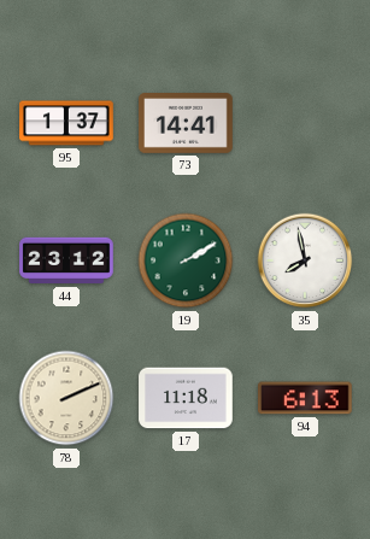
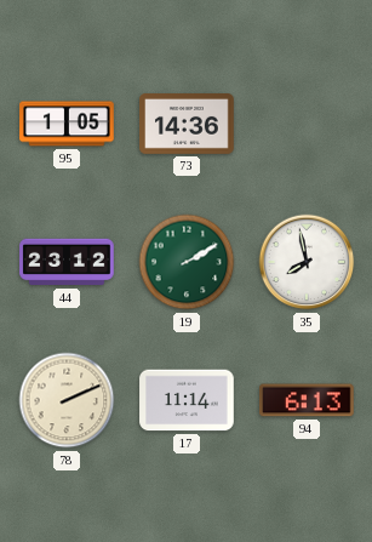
95: 1:37 -> 1:05 (67, 124)
73: 14:41 -> 14:36 (187, 125)
17: 11:18 -> 11:14 (187, 400)
